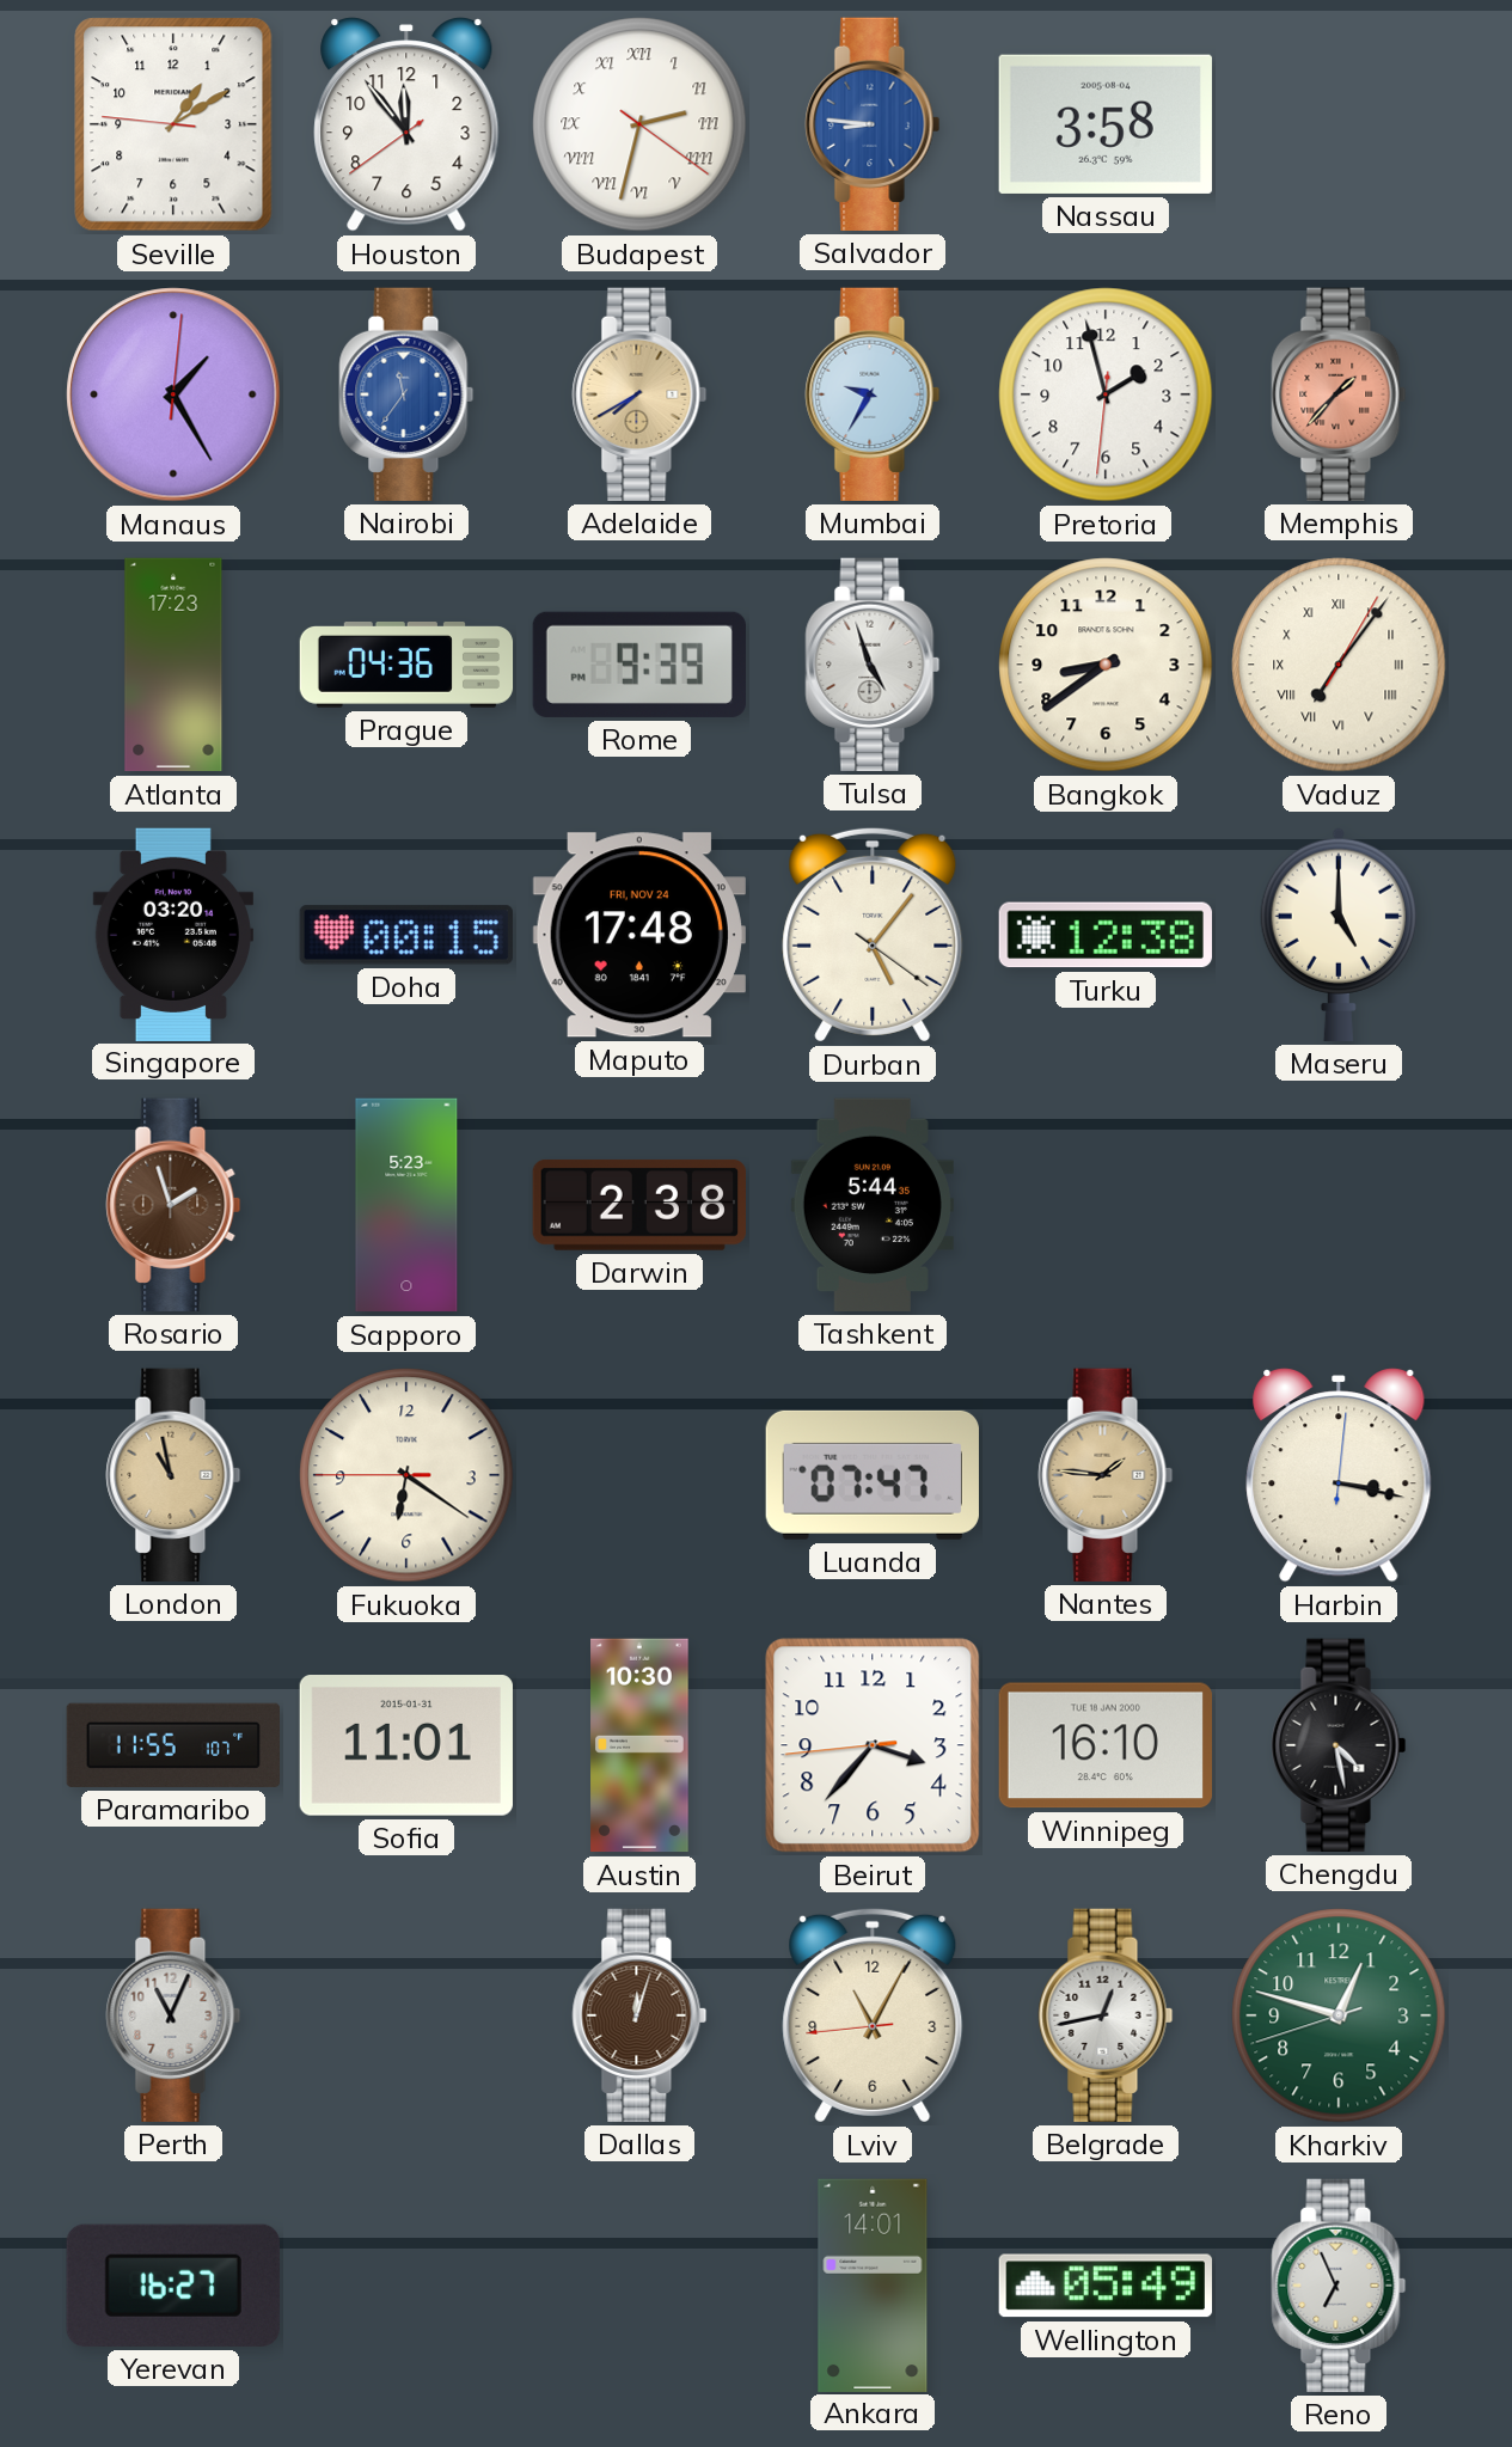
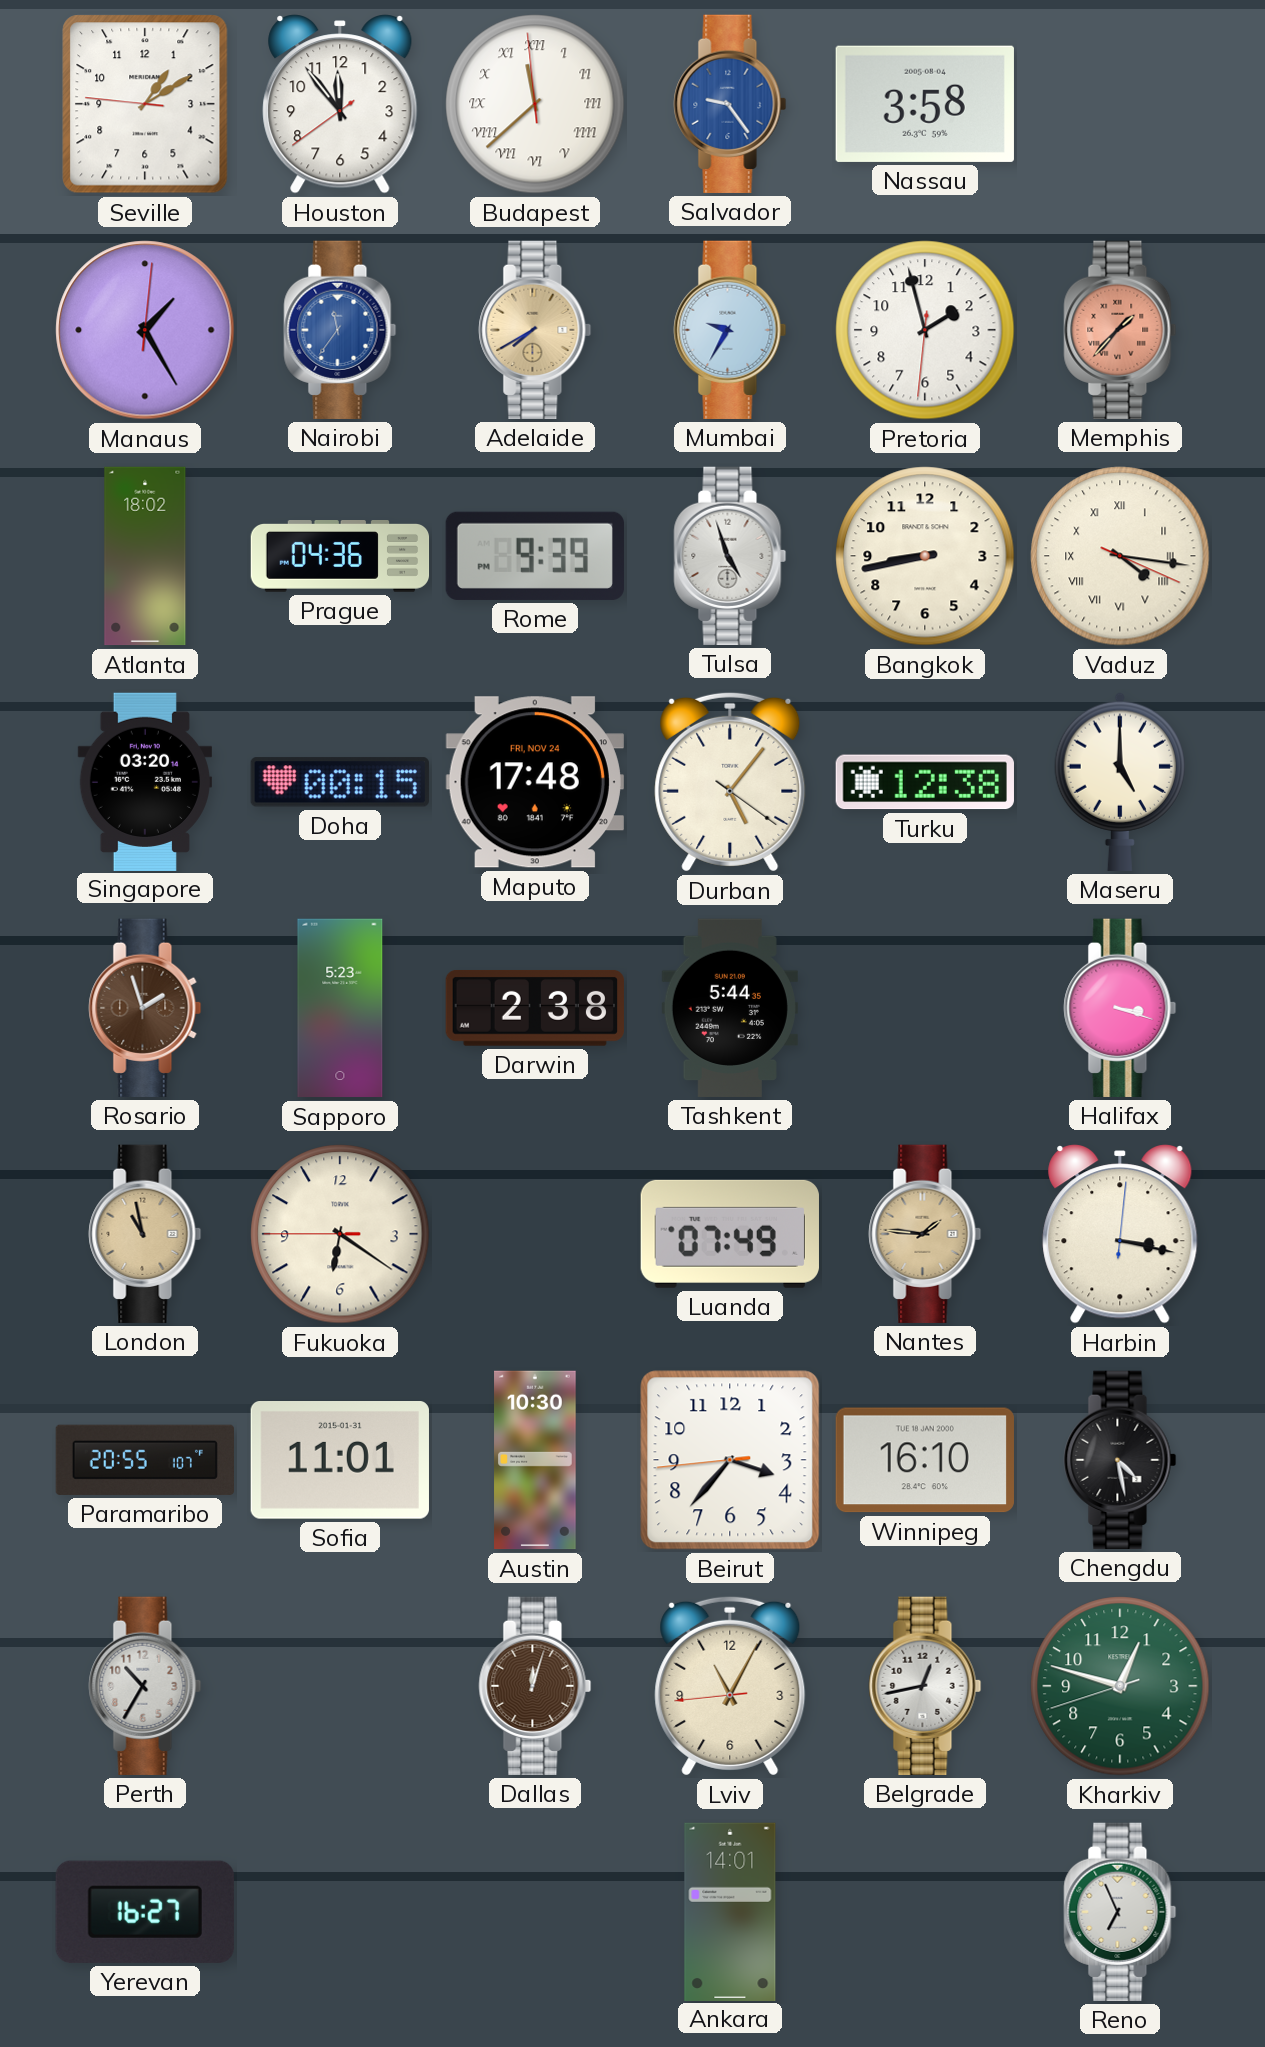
Budapest: 2:32 -> 11:37 (535, 104)
Salvador: 8:46 -> 9:24 (730, 104)
Atlanta: 17:23 -> 18:02 (145, 556)
Bangkok: 8:39 -> 8:43 (925, 556)
Vaduz: 7:06 -> 4:16 (1120, 556)
Halifax: none -> 3:18 (1120, 1008)
Luanda: 07:47 -> 07:49 (730, 1234)
Paramaribo: 11:55 -> 20:55 (144, 1460)
Perth: 11:04 -> 10:35 (145, 1686)
Wellington: 05:49 -> none (1106, 2286)
